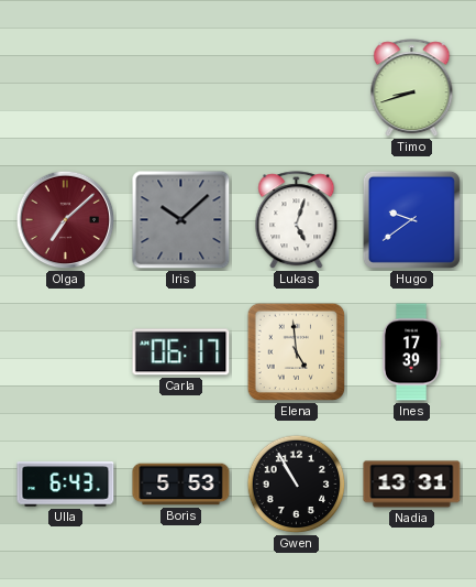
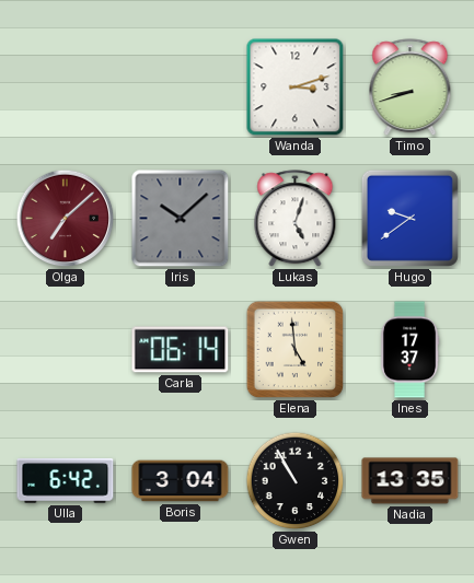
Wanda: none -> 3:12 (296, 88)
Carla: 06:17 -> 06:14 (181, 350)
Ines: 17:39 -> 17:37 (409, 350)
Ulla: 6:43 -> 6:42 (66, 481)
Boris: 5:53 -> 3:04 (181, 481)
Nadia: 13:31 -> 13:35 (411, 481)
